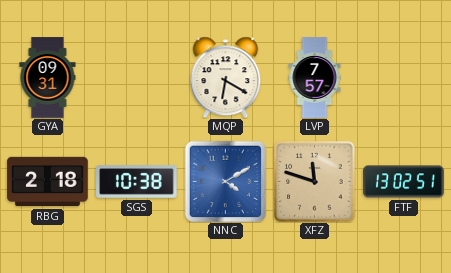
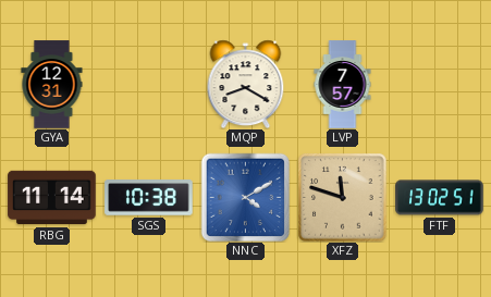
GYA: 09:31 -> 12:31 (52, 85)
MQP: 6:20 -> 8:20 (246, 84)
RBG: 2:18 -> 11:14 (52, 198)
